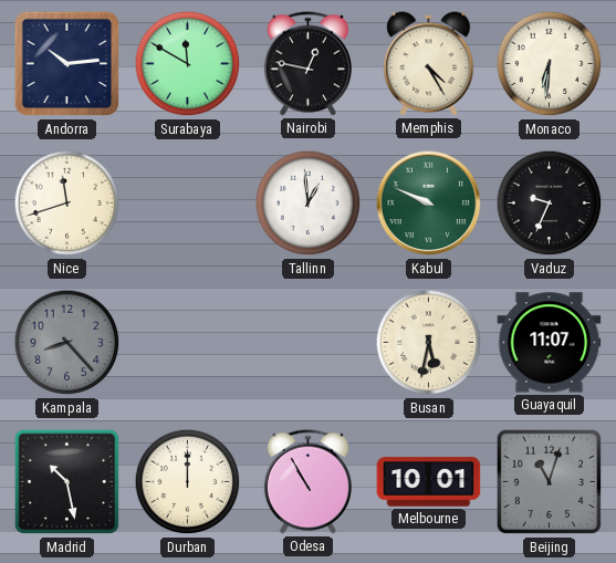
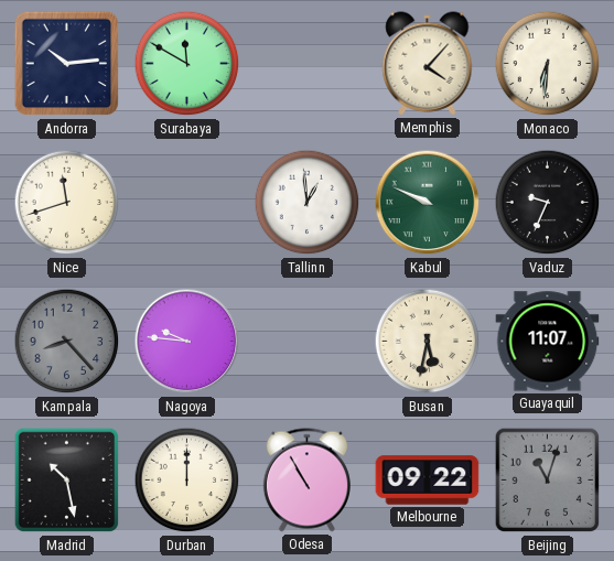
Nairobi: 12:47 -> none (307, 64)
Memphis: 4:25 -> 4:07 (428, 64)
Nagoya: none -> 9:46 (187, 342)
Melbourne: 10:01 -> 09:22 (428, 481)
